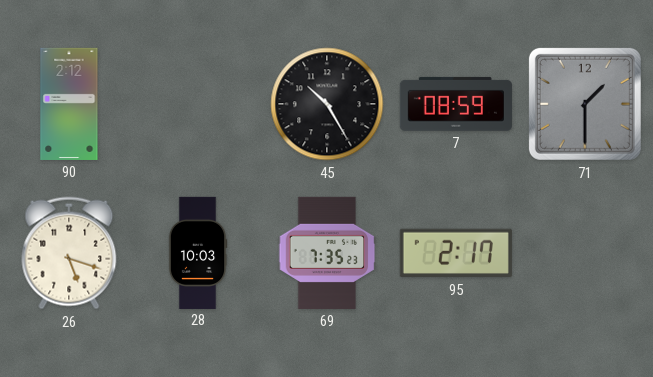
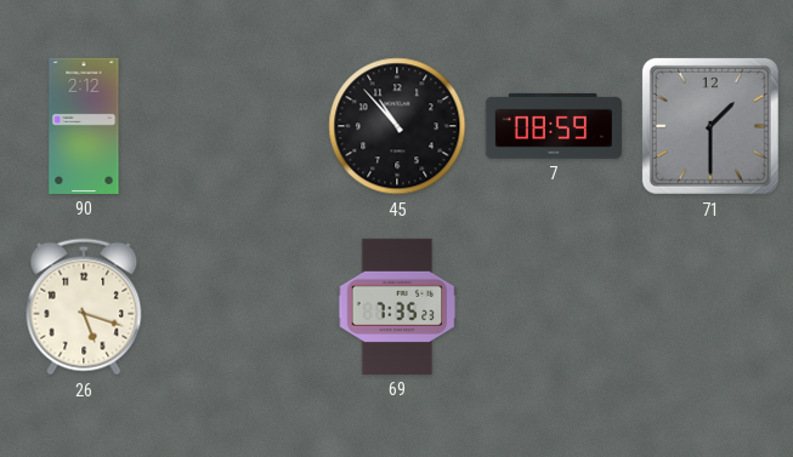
45: 10:25 -> 10:53 (397, 126)
28: 10:03 -> none (198, 252)
95: 2:17 -> none (456, 253)
